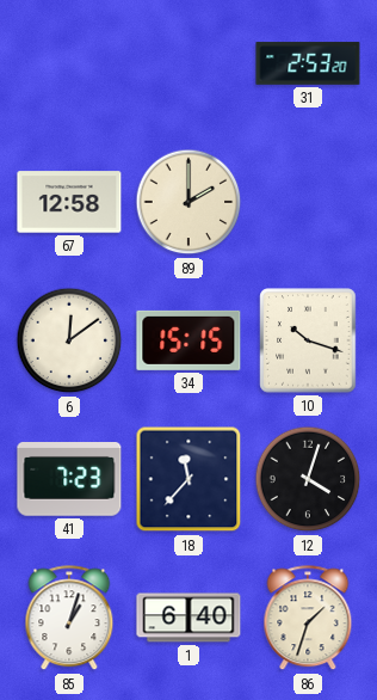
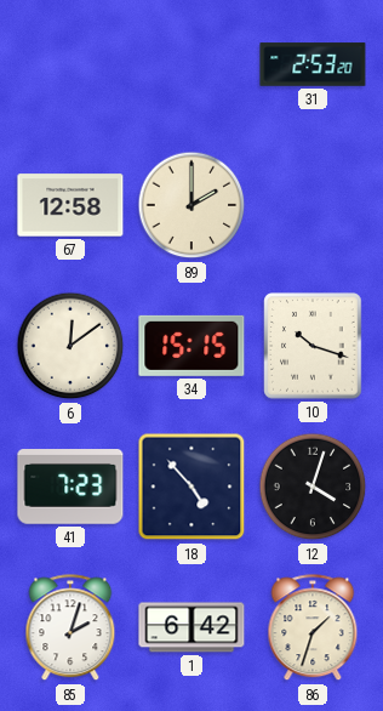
18: 11:37 -> 4:53 (191, 487)
85: 1:03 -> 2:03 (70, 628)
1: 6:40 -> 6:42 (191, 627)
